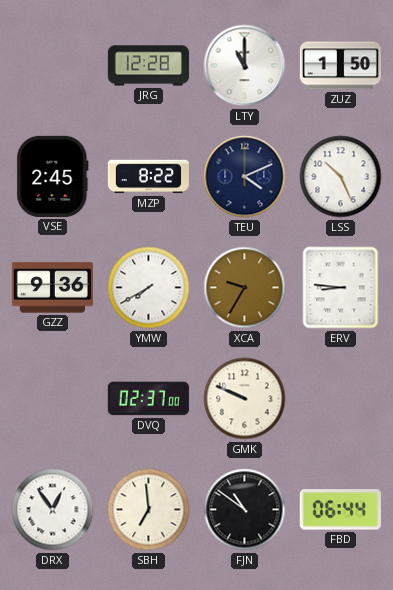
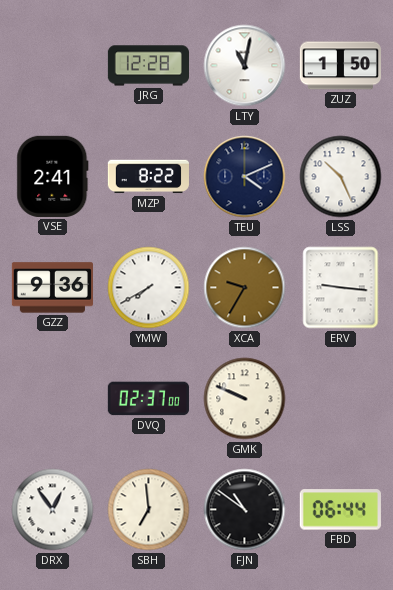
LTY: 11:00 -> 11:02 (245, 66)
VSE: 2:45 -> 2:41 (53, 176)
ERV: 8:46 -> 9:16 (341, 288)
